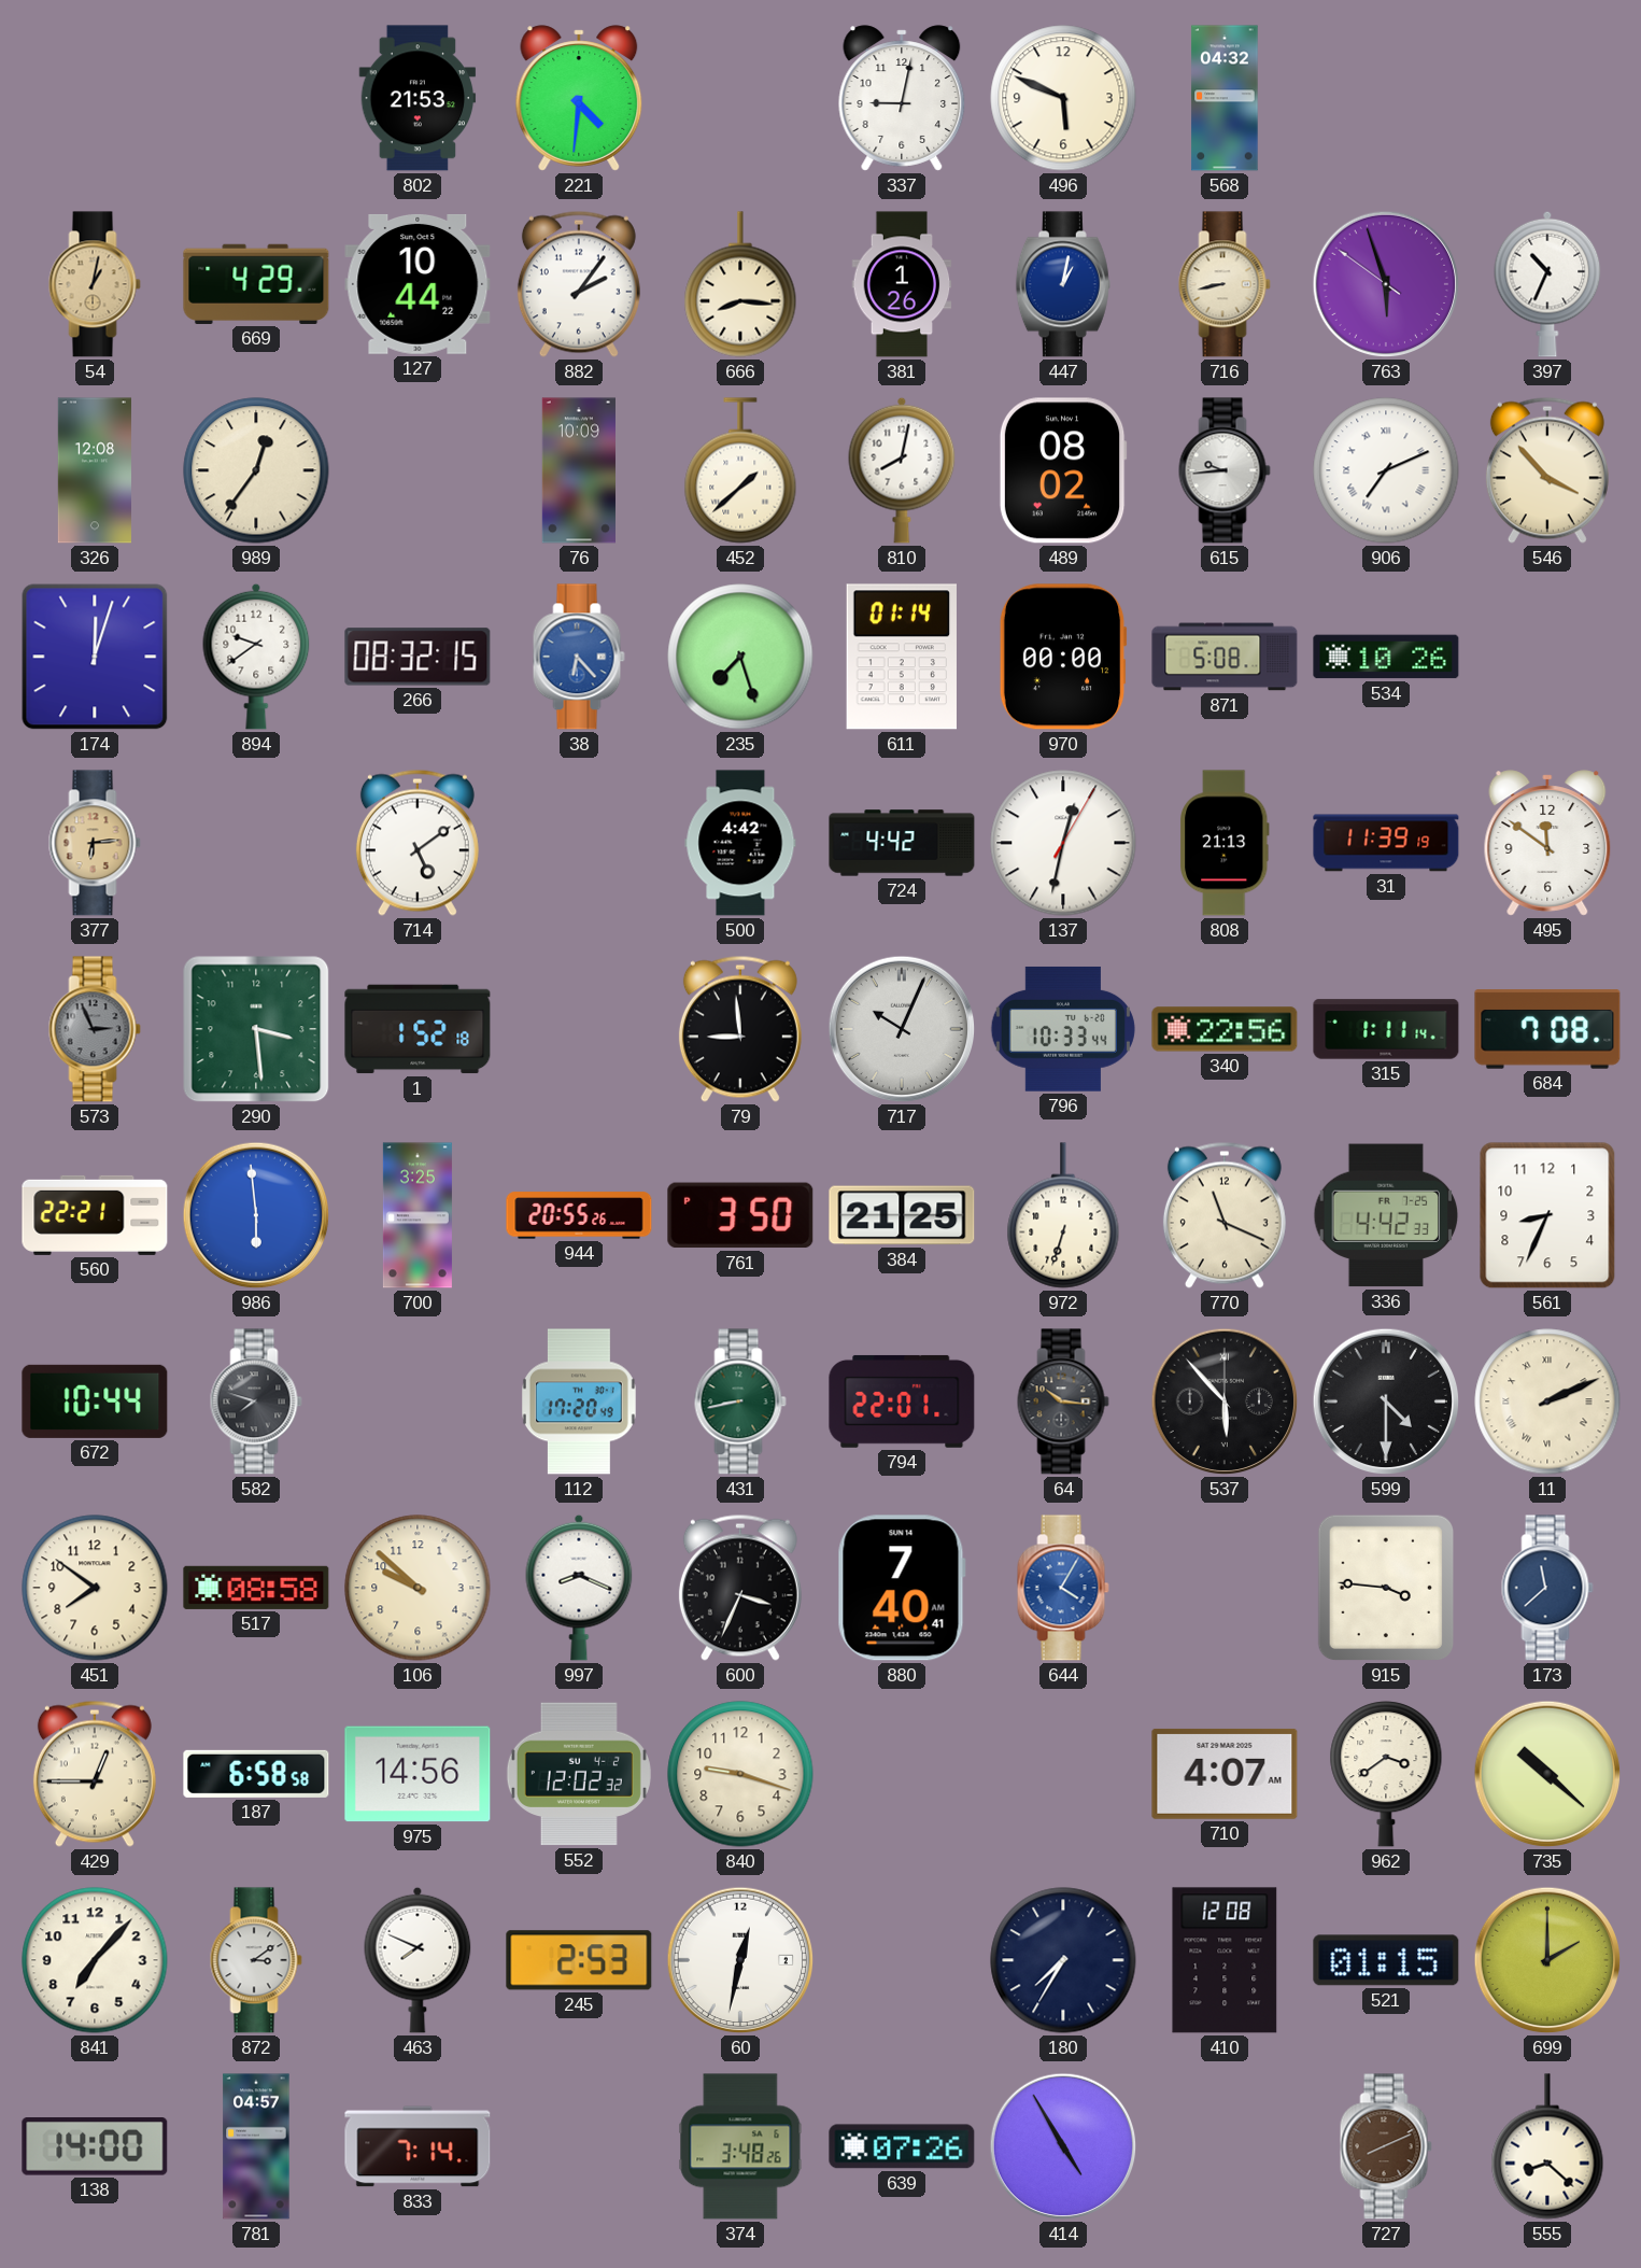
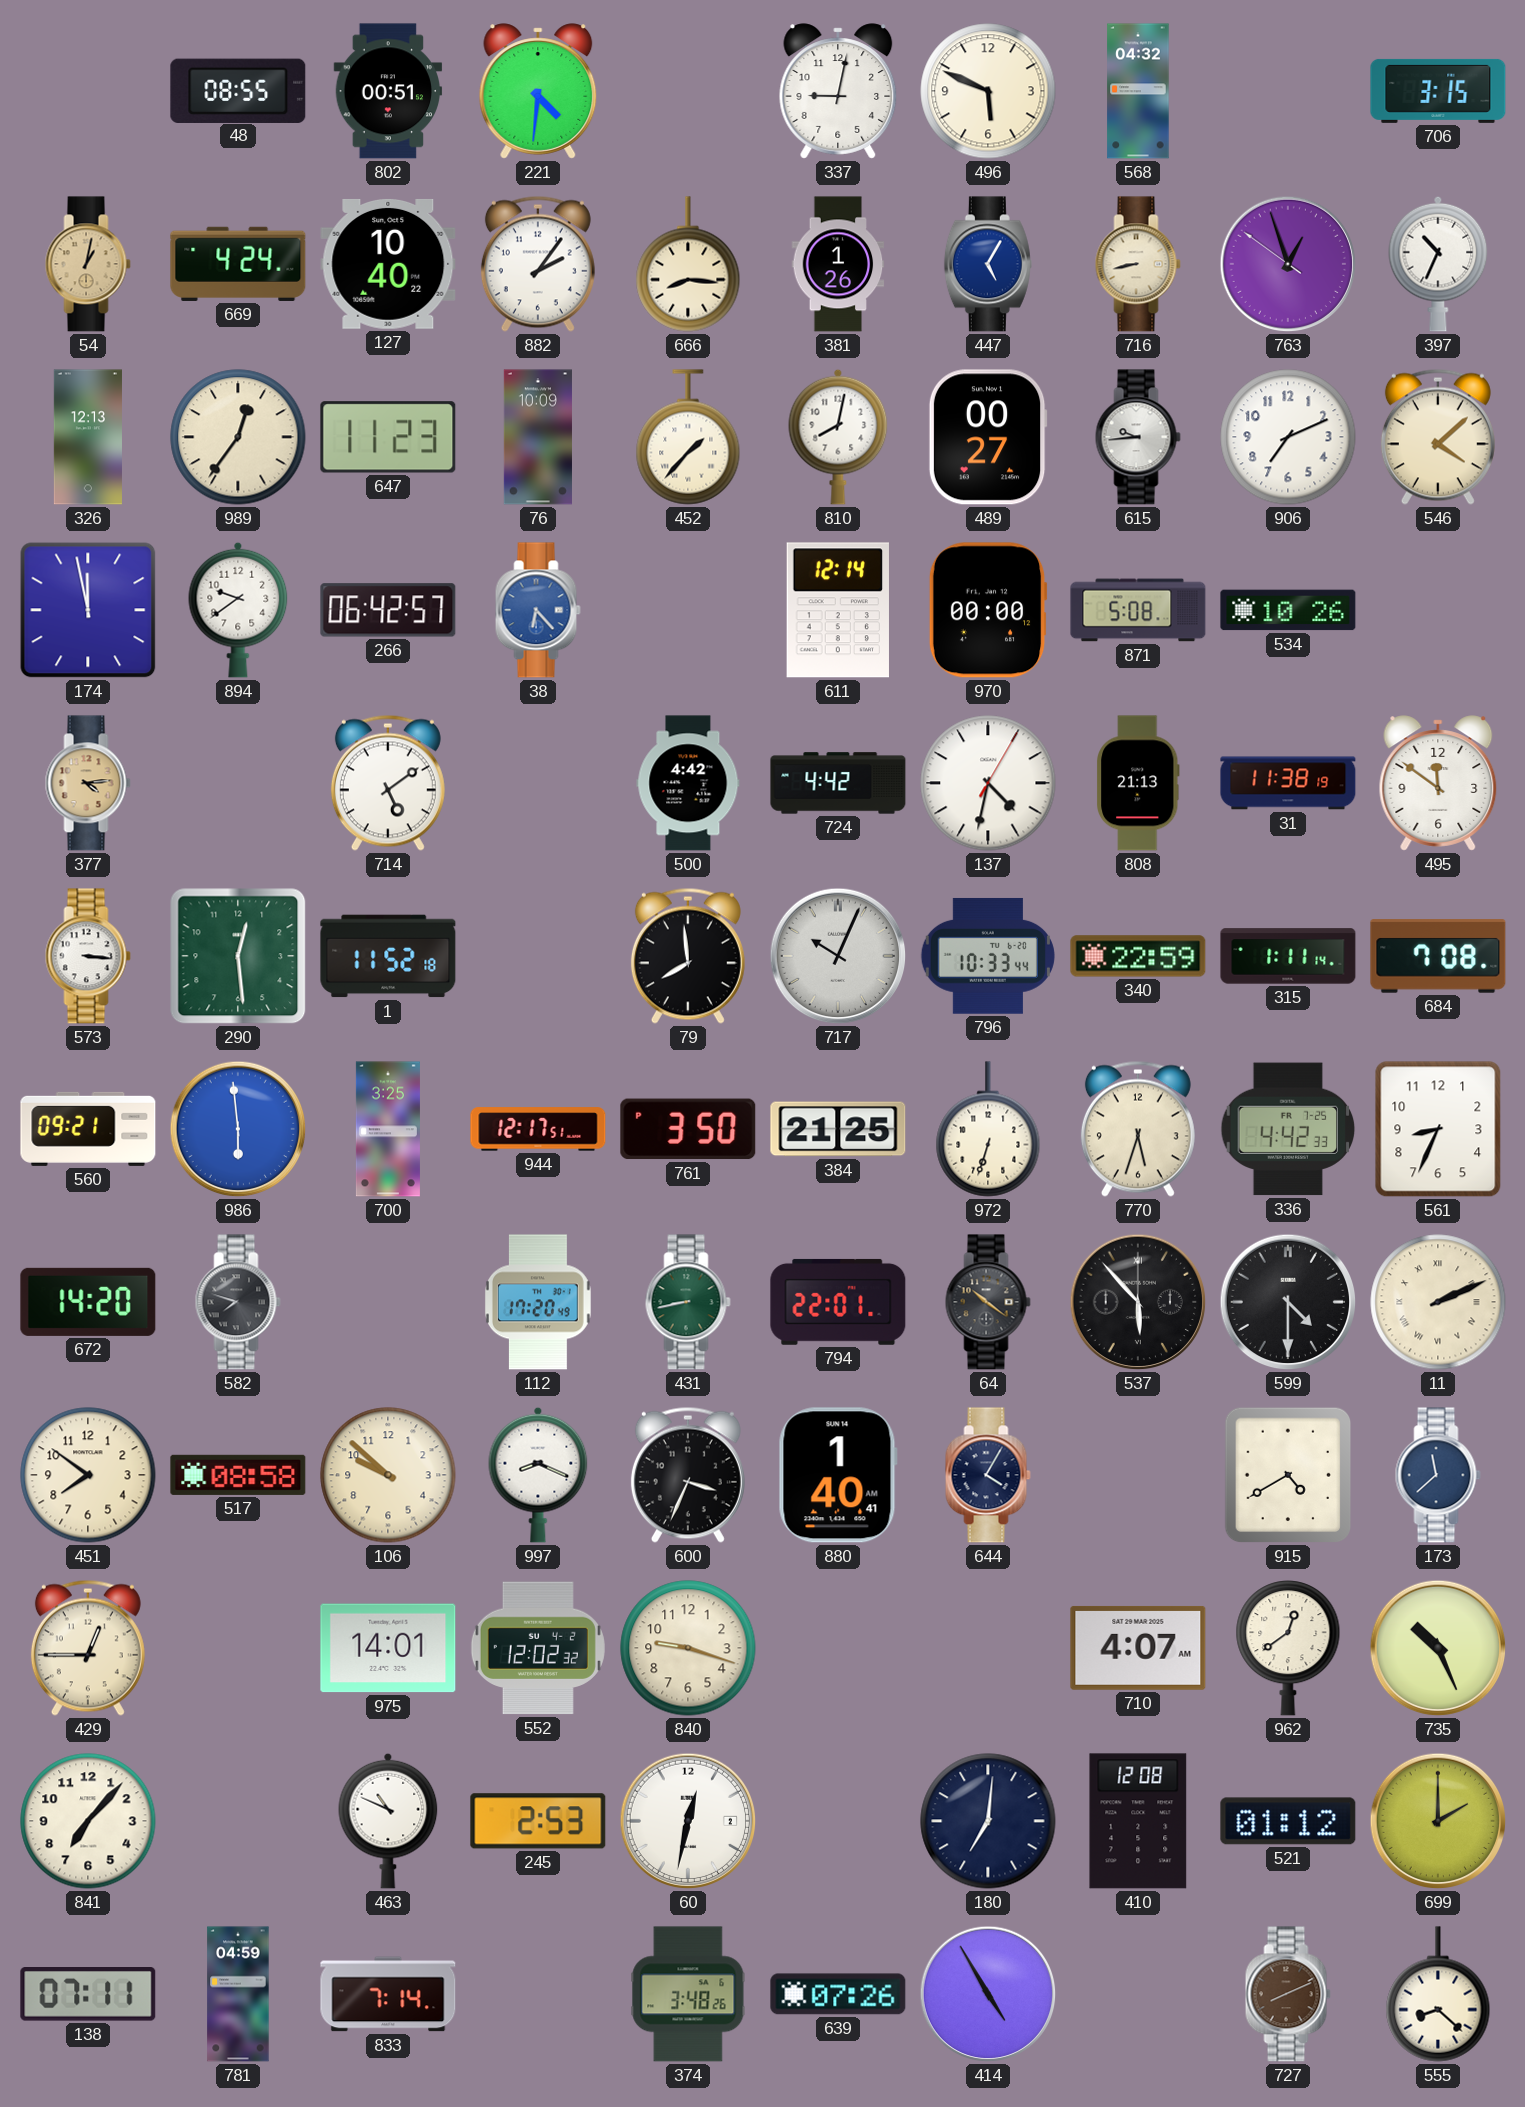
48: none -> 08:55 (238, 90)
802: 21:53 -> 00:51 (388, 91)
706: none -> 3:15 (1438, 91)
669: 4:29 -> 4:24 (238, 264)
127: 10:44 -> 10:40 (388, 264)
447: 1:02 -> 5:05 (988, 264)
763: 5:56 -> 12:56 (1288, 264)
326: 12:08 -> 12:13 (88, 437)
647: none -> 11:23 (388, 437)
452: 1:38 -> 1:37 (688, 437)
489: 08:02 -> 00:27 (988, 437)
906 numerals: Roman -> Arabic (1288, 437)
546: 3:53 -> 4:08 (1438, 437)
174: 12:03 -> 11:58 (88, 610)
266: 08:32 -> 06:42 (388, 610)
235: 7:27 -> none (740, 657)
611: 01:14 -> 12:14 (837, 610)
377: 6:14 -> 4:14 (88, 783)
137: 12:32 -> 4:32 (988, 783)
31: 11:39 -> 11:38 (1288, 783)
573: 2:56 -> 3:16 (88, 956)
573 dial: grey -> white (88, 956)
290: 3:29 -> 12:29 (238, 956)
1: 1:52 -> 11:52 (388, 956)
79: 8:59 -> 7:59 (688, 956)
340: 22:56 -> 22:59 (1138, 956)
560: 22:21 -> 09:21 (88, 1129)
944: 20:55 -> 12:17 (538, 1129)
770: 11:19 -> 5:33 (1138, 1129)
672: 10:44 -> 14:20 (88, 1302)
64: 10:16 -> 10:21 (988, 1302)
880: 7:40 -> 1:40 (838, 1475)
644 dial: blue -> navy (988, 1475)
915: 3:46 -> 4:40 (1288, 1475)
187: 6:58 -> none (256, 1774)
975: 14:56 -> 14:01 (388, 1648)
962: 3:39 -> 12:39 (1288, 1648)
735: 10:22 -> 10:26 (1438, 1648)
872: 3:09 -> none (256, 1960)
463: 7:49 -> 10:49 (388, 1821)
180: 7:35 -> 7:01 (988, 1821)
521: 01:15 -> 01:12 (1288, 1821)
138: 14:00 -> 07:11 (88, 1994)
781: 04:57 -> 04:59 (238, 1994)
